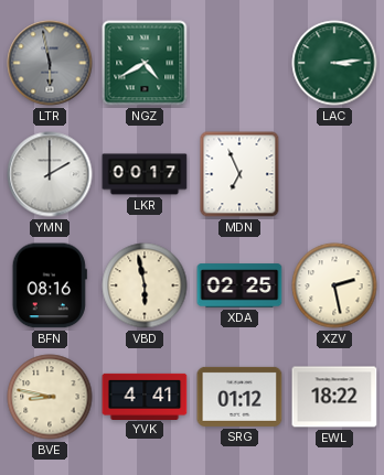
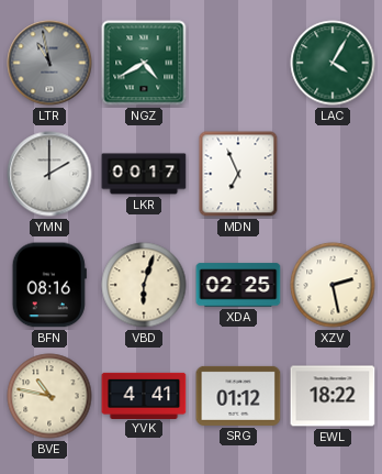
LTR: 5:58 -> 10:58 (49, 63)
LAC: 3:14 -> 4:05 (333, 63)
VBD: 5:58 -> 6:03 (144, 285)
BVE: 8:47 -> 10:47 (49, 396)
